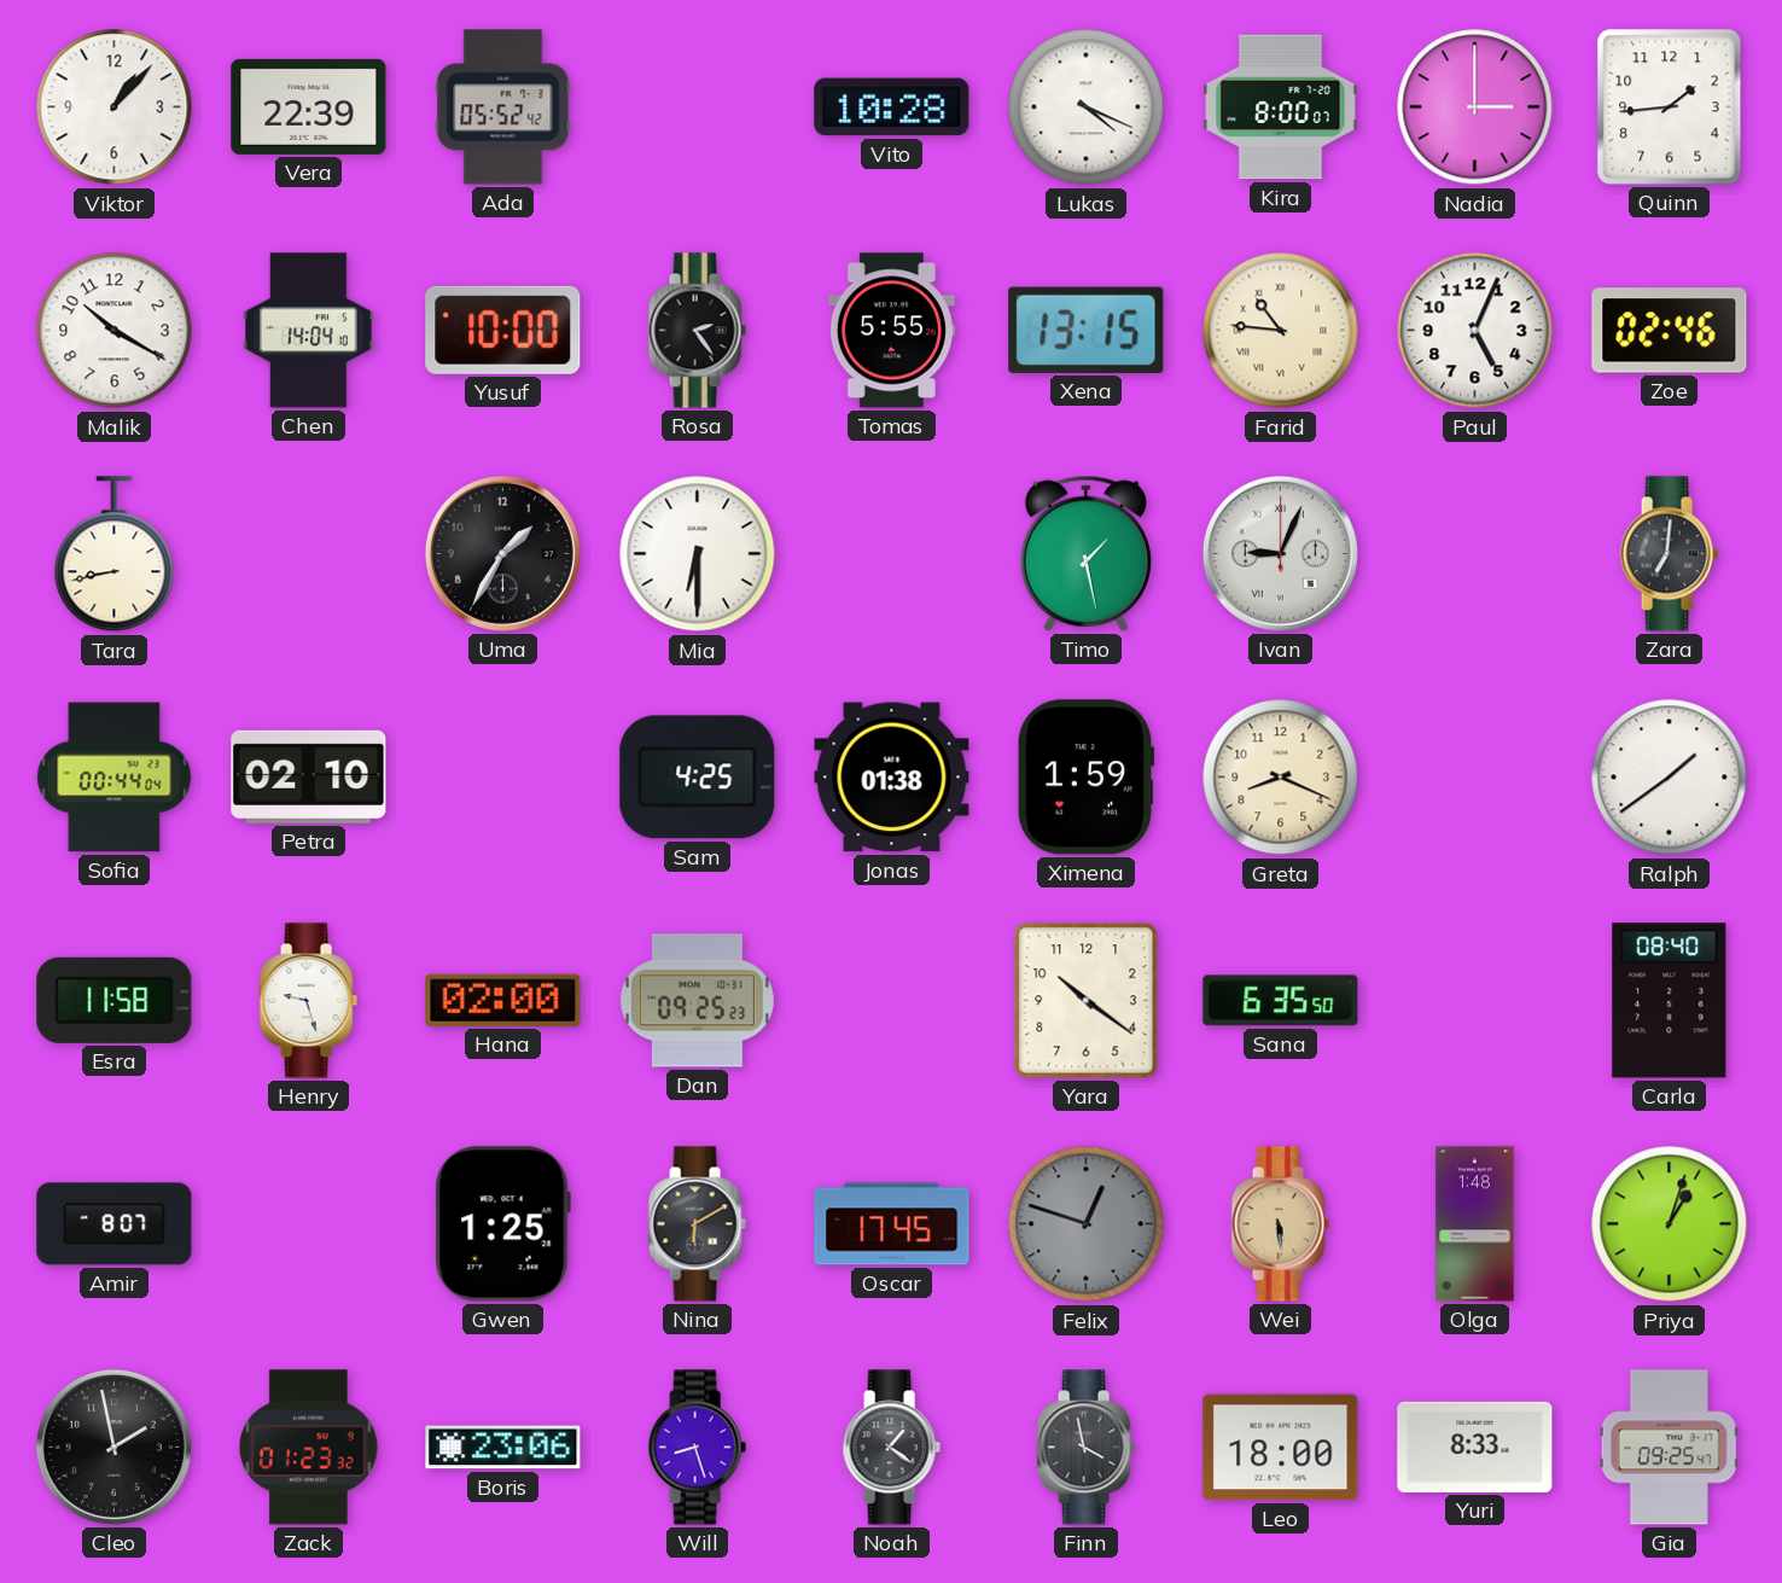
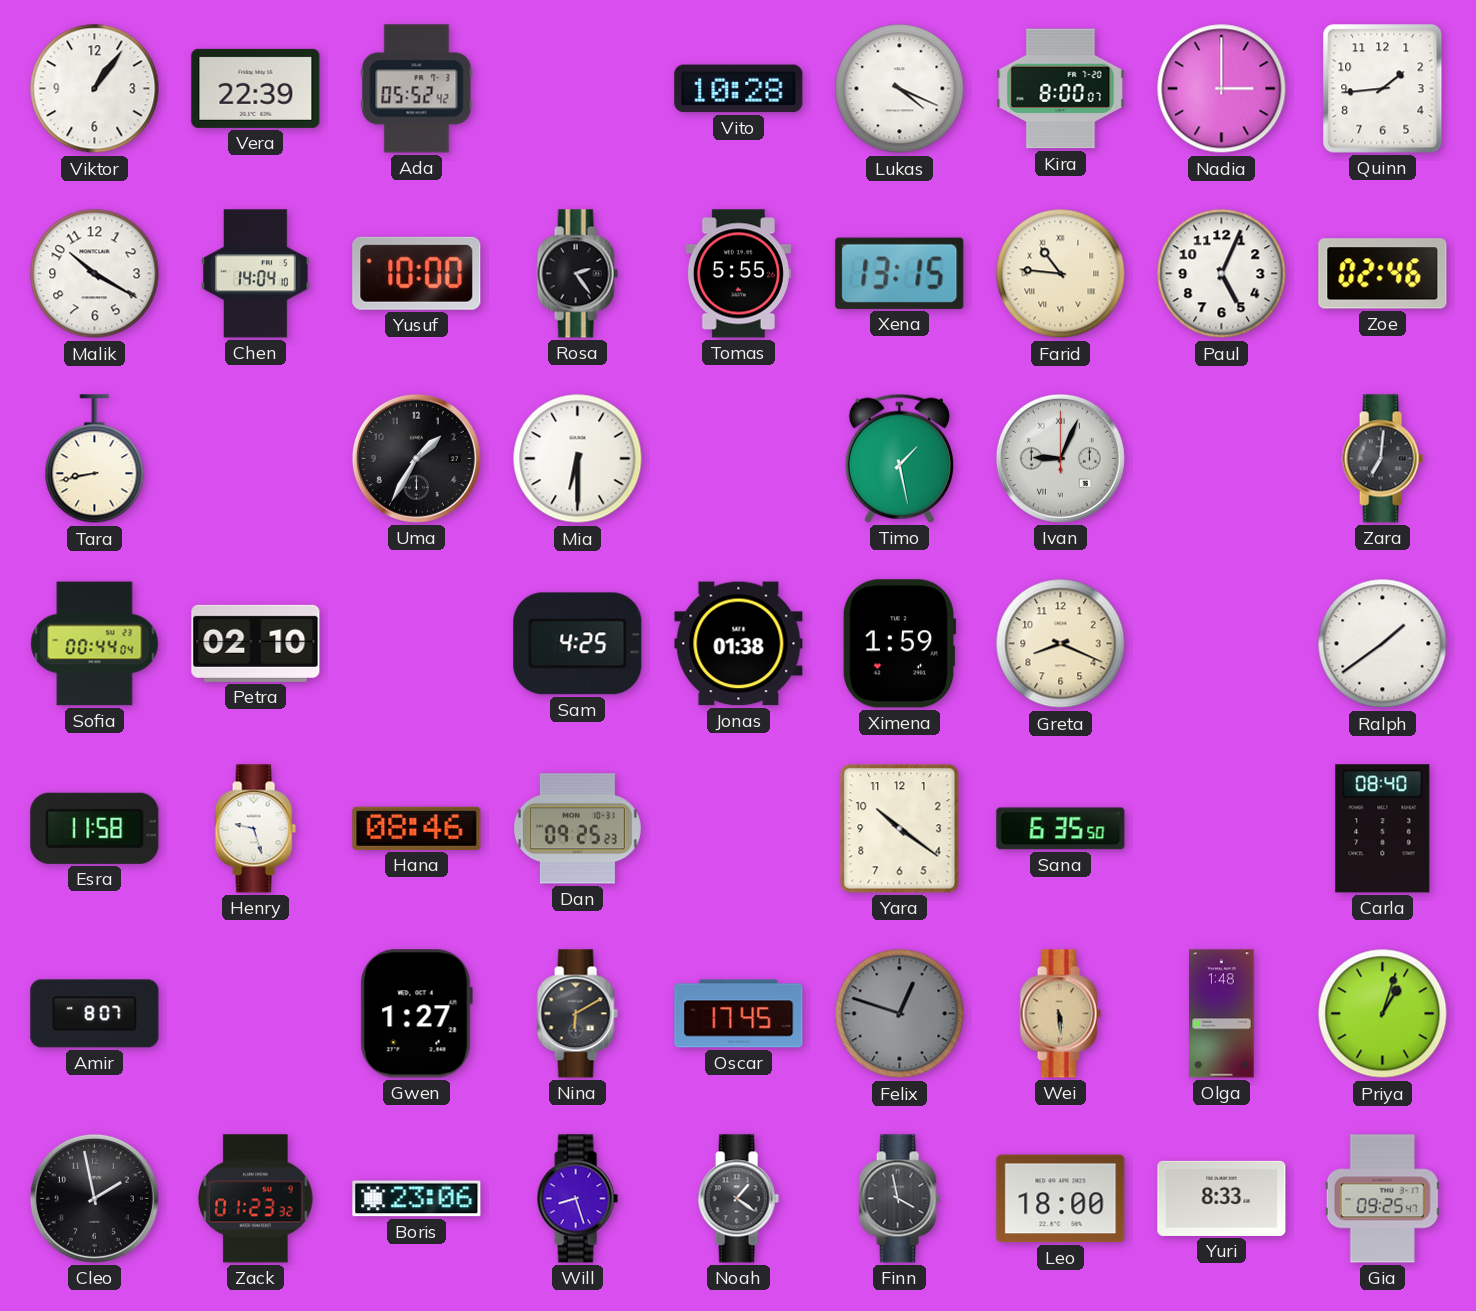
Viktor: 1:07 -> 1:06 (95, 89)
Hana: 02:00 -> 08:46 (417, 828)
Gwen: 1:25 -> 1:27 (416, 1014)
